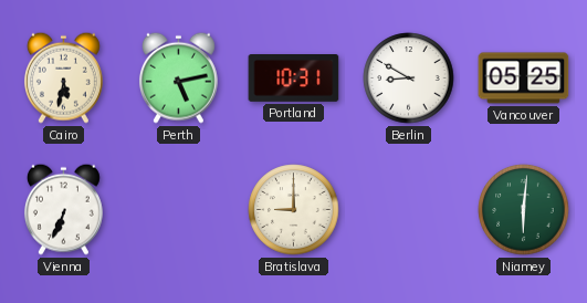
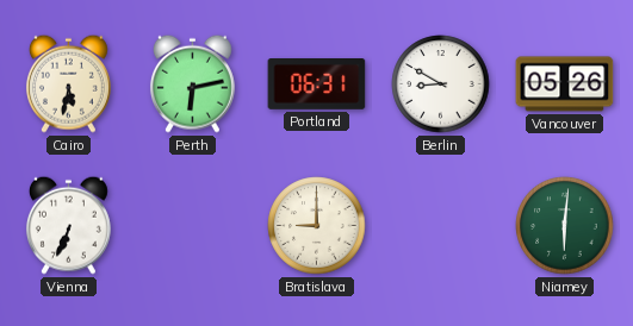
Perth: 5:13 -> 6:13 (192, 83)
Portland: 10:31 -> 06:31 (317, 84)
Vancouver: 05:25 -> 05:26 (565, 84)
